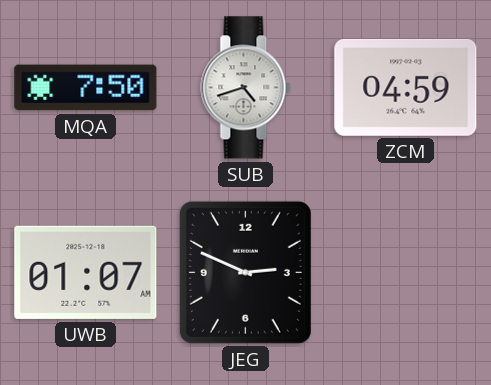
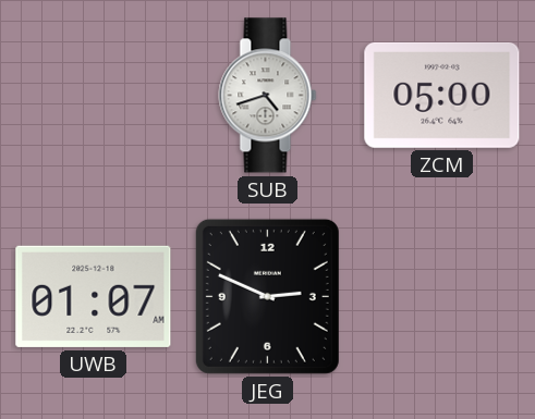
MQA: 7:50 -> none (86, 88)
ZCM: 04:59 -> 05:00 (442, 95)
